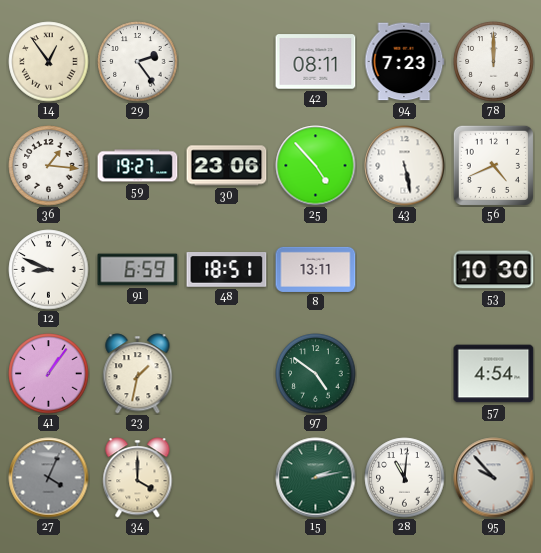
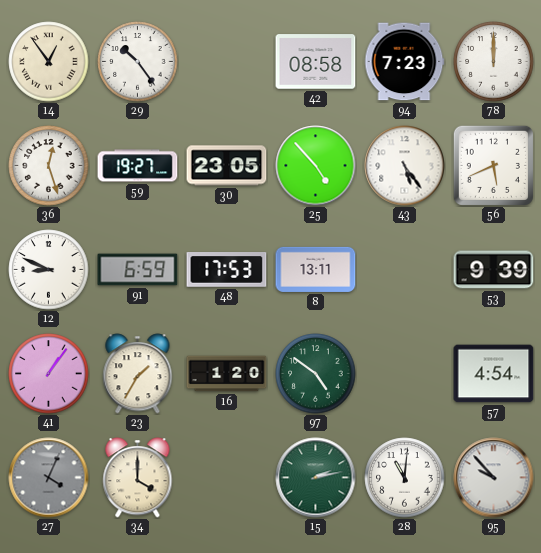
29: 2:24 -> 10:24 (138, 62)
42: 08:11 -> 08:58 (316, 62)
36: 1:16 -> 12:27 (49, 166)
30: 23:06 -> 23:05 (227, 166)
43: 5:28 -> 5:24 (405, 166)
56: 4:41 -> 5:41 (493, 165)
48: 18:51 -> 17:53 (227, 270)
53: 10:30 -> 9:39 (494, 270)
23: 1:32 -> 1:35 (138, 374)
16: none -> 1:20 (227, 374)
